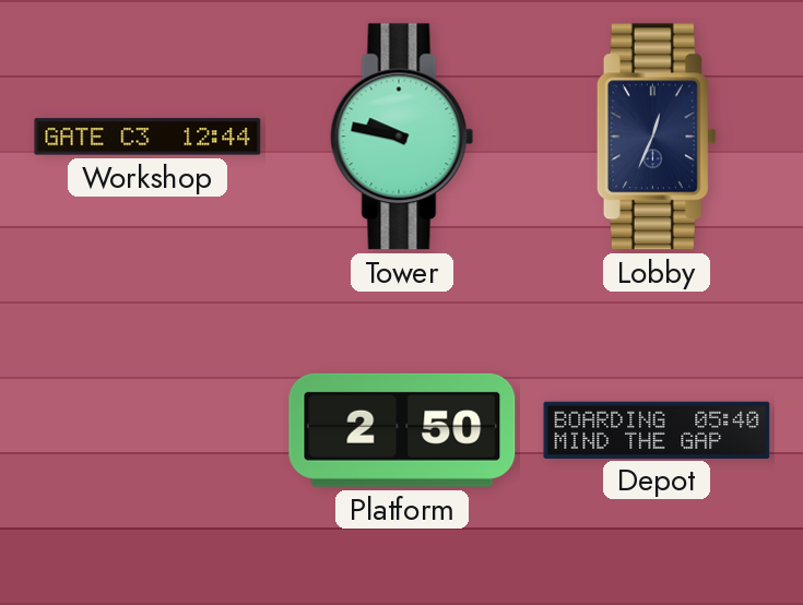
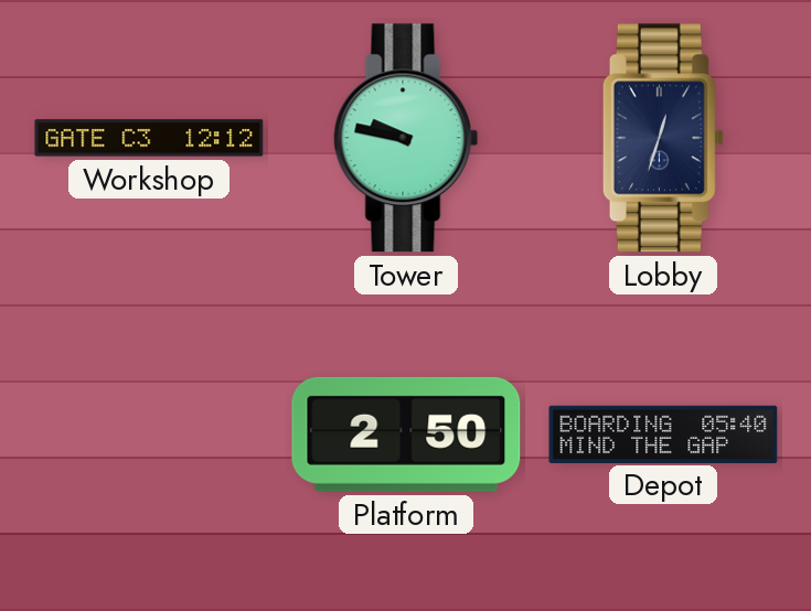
Workshop: 12:44 -> 12:12 (149, 138)
Lobby: 12:34 -> 12:33 (663, 138)
